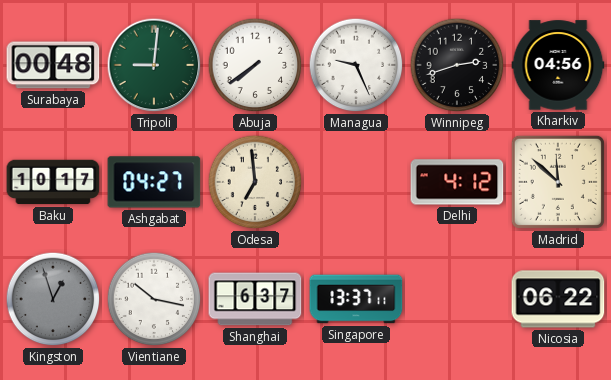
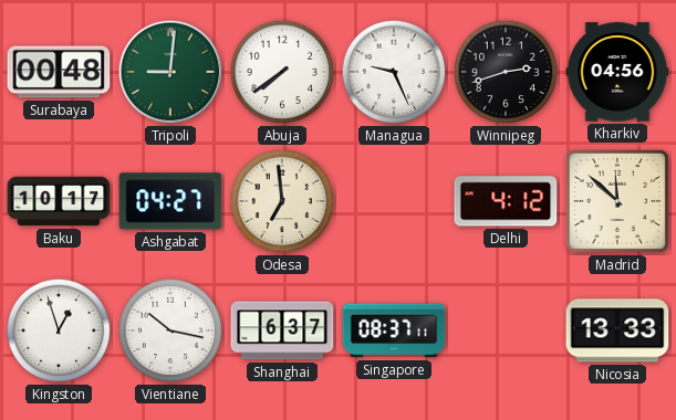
Kingston dial: grey -> white (59, 330)
Singapore: 13:37 -> 08:37 (394, 330)
Nicosia: 06:22 -> 13:33 (617, 330)
